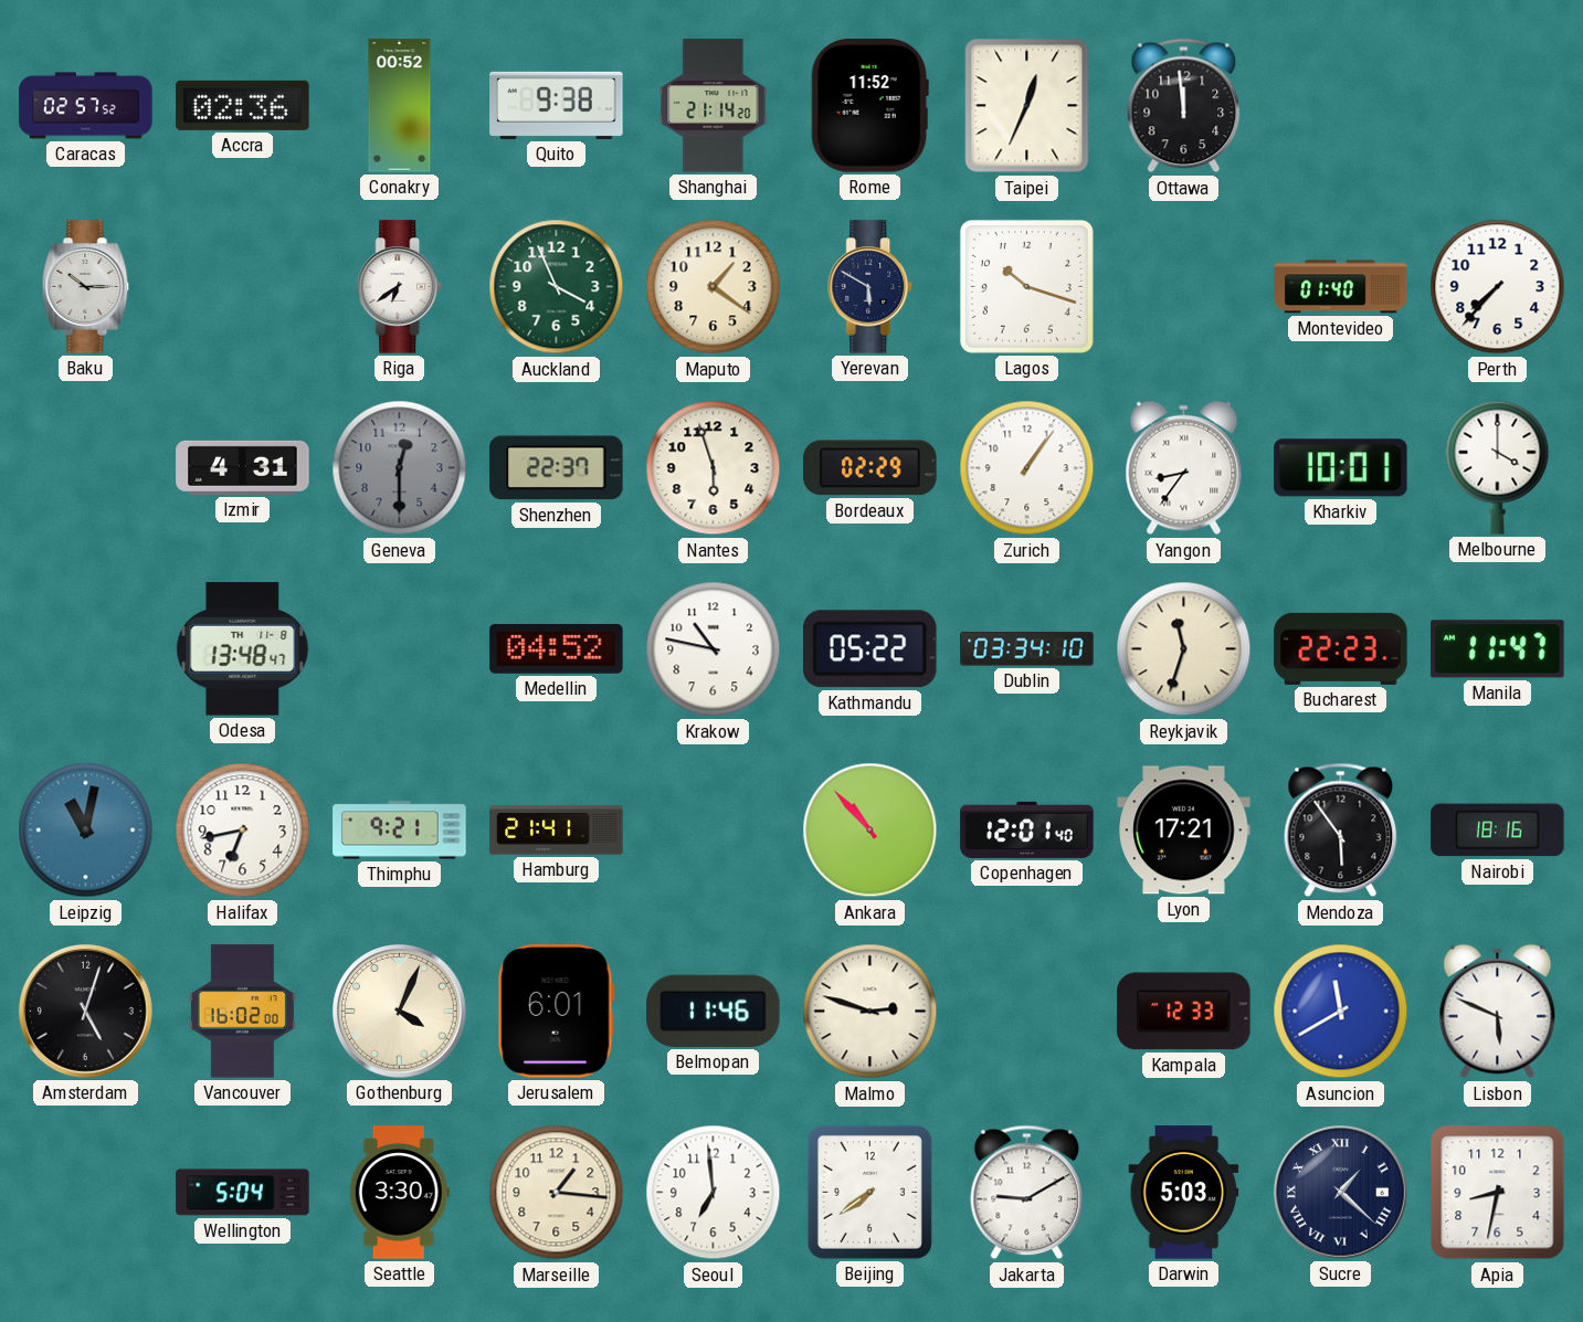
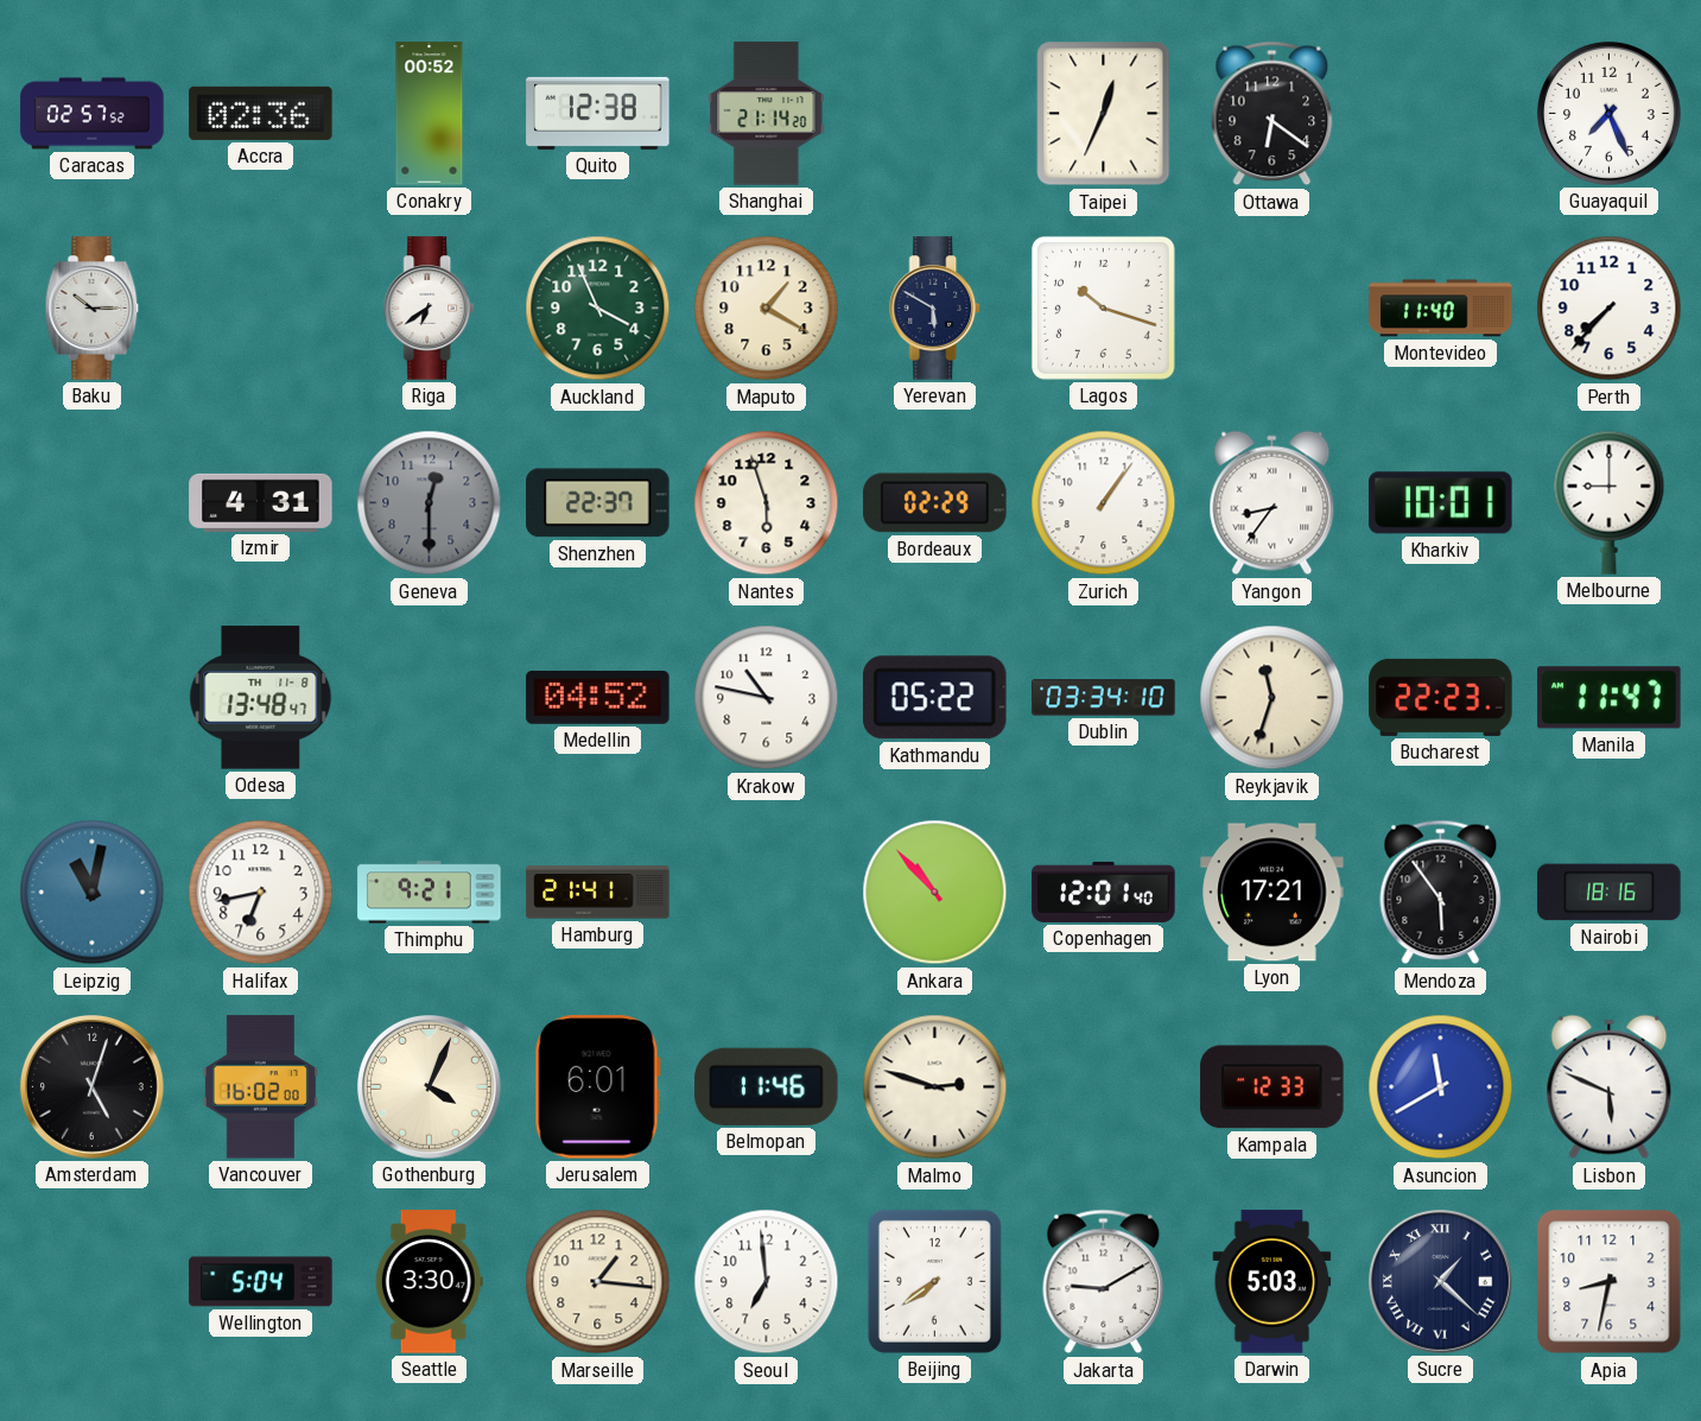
Quito: 9:38 -> 12:38 (598, 113)
Rome: 11:52 -> none (869, 106)
Ottawa: 11:59 -> 6:21 (1272, 114)
Guayaquil: none -> 7:26 (1610, 114)
Maputo: 1:21 -> 1:20 (767, 309)
Montevideo: 01:40 -> 11:40 (1441, 309)
Melbourne: 4:00 -> 9:00 (1610, 502)
